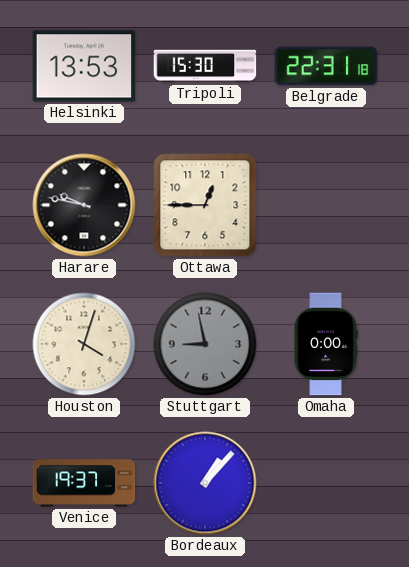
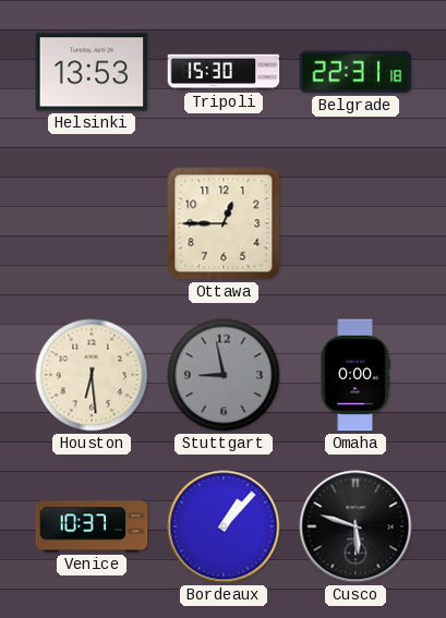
Harare: 9:47 -> none (84, 205)
Houston: 4:03 -> 6:29 (92, 375)
Venice: 19:37 -> 10:37 (92, 526)
Cusco: none -> 5:48 (355, 526)
